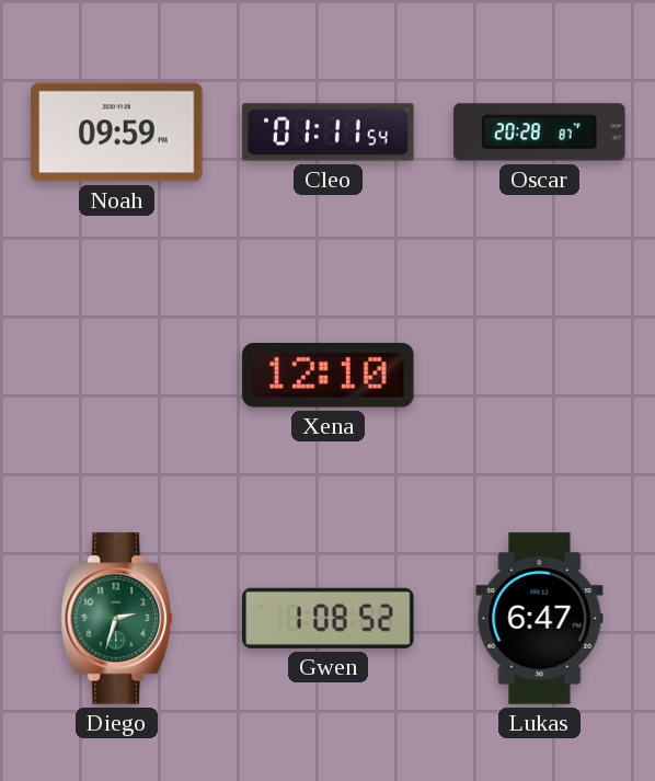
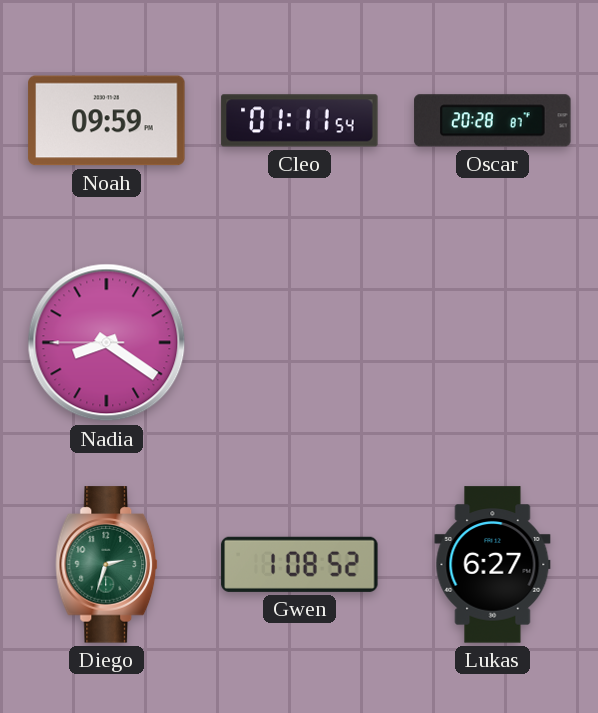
Nadia: none -> 8:20 (107, 343)
Xena: 12:10 -> none (329, 376)
Lukas: 6:47 -> 6:27 (493, 565)
